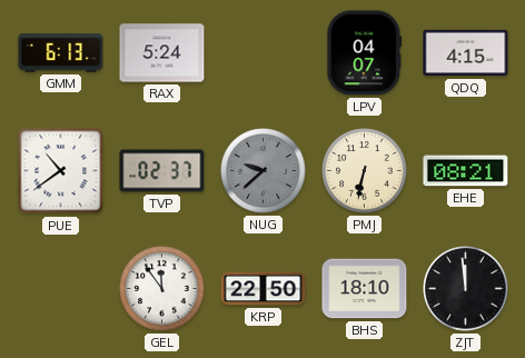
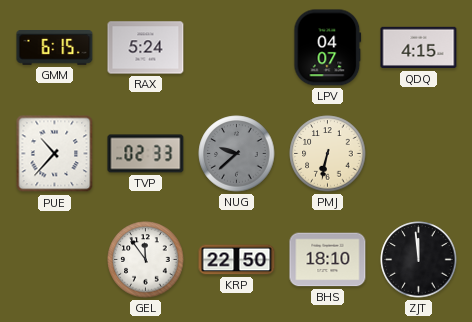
GMM: 6:13 -> 6:15 (55, 48)
PUE: 10:39 -> 10:37 (55, 154)
TVP: 02:37 -> 02:33 (146, 154)
EHE: 08:21 -> none (466, 171)
